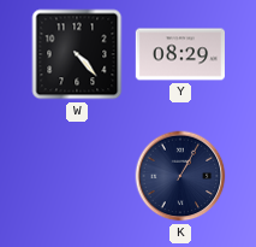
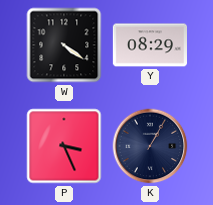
W: 4:23 -> 4:21 (64, 45)
P: none -> 3:26 (64, 146)
